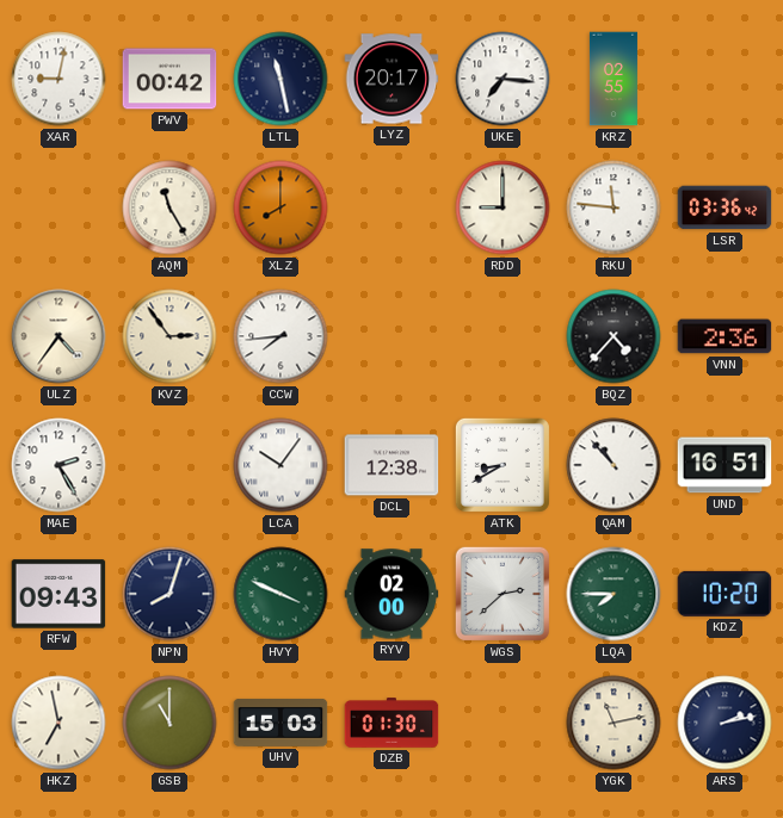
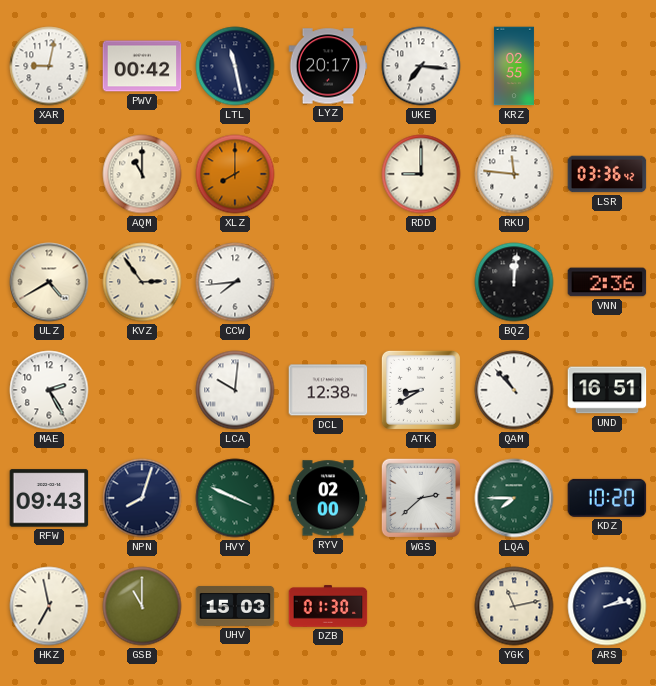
AQM: 11:25 -> 11:00 (142, 174)
ULZ: 4:36 -> 4:40 (49, 282)
BQZ: 4:37 -> 12:01 (514, 282)
LCA: 10:06 -> 10:01 (235, 390)
